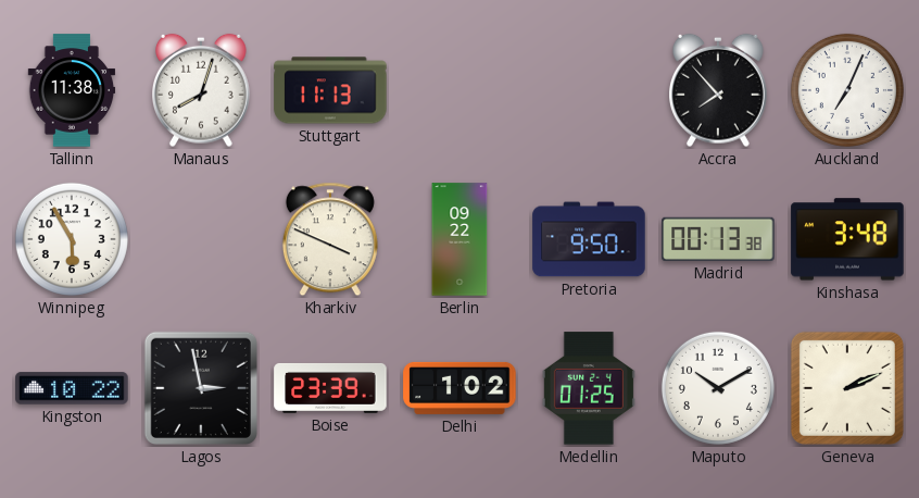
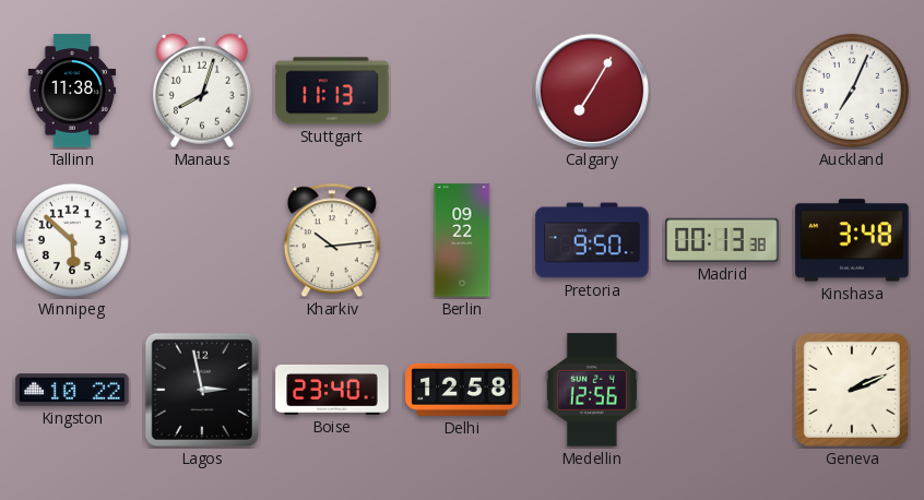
Calgary: none -> 7:05 (592, 91)
Accra: 7:53 -> none (719, 90)
Winnipeg: 5:55 -> 5:52 (72, 240)
Kharkiv: 3:49 -> 10:14 (332, 240)
Boise: 23:39 -> 23:40 (332, 390)
Delhi: 1:02 -> 12:58 (462, 390)
Medellin: 01:25 -> 12:56 (592, 390)
Maputo: 10:10 -> none (718, 388)
